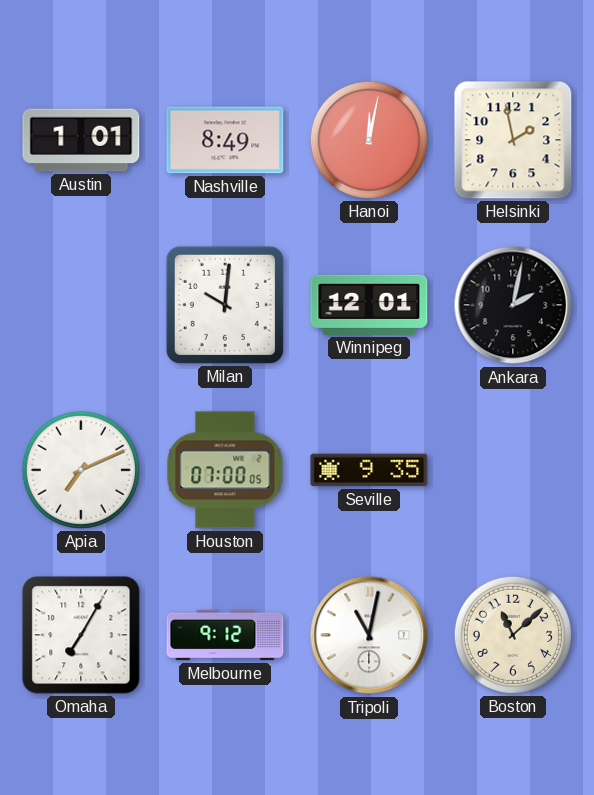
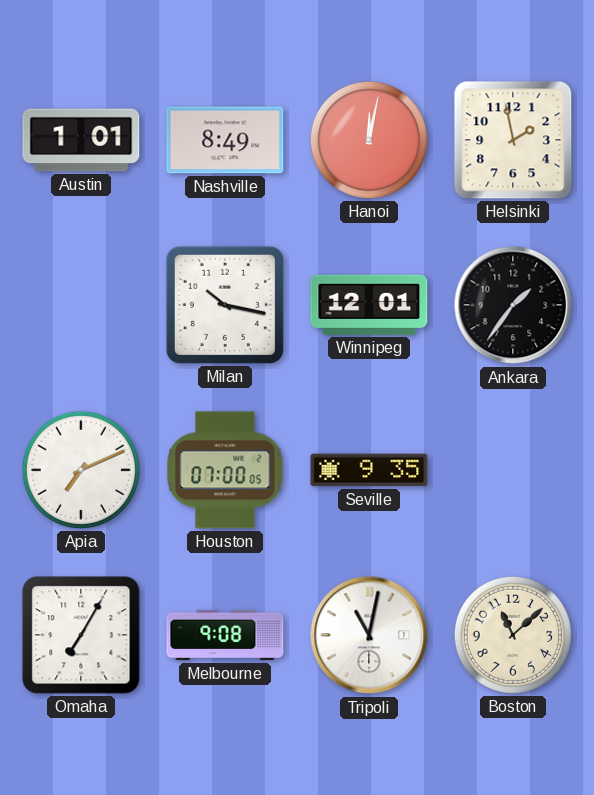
Milan: 10:01 -> 10:17 (225, 305)
Ankara: 2:02 -> 1:36 (513, 305)
Melbourne: 9:12 -> 9:08 (225, 635)
